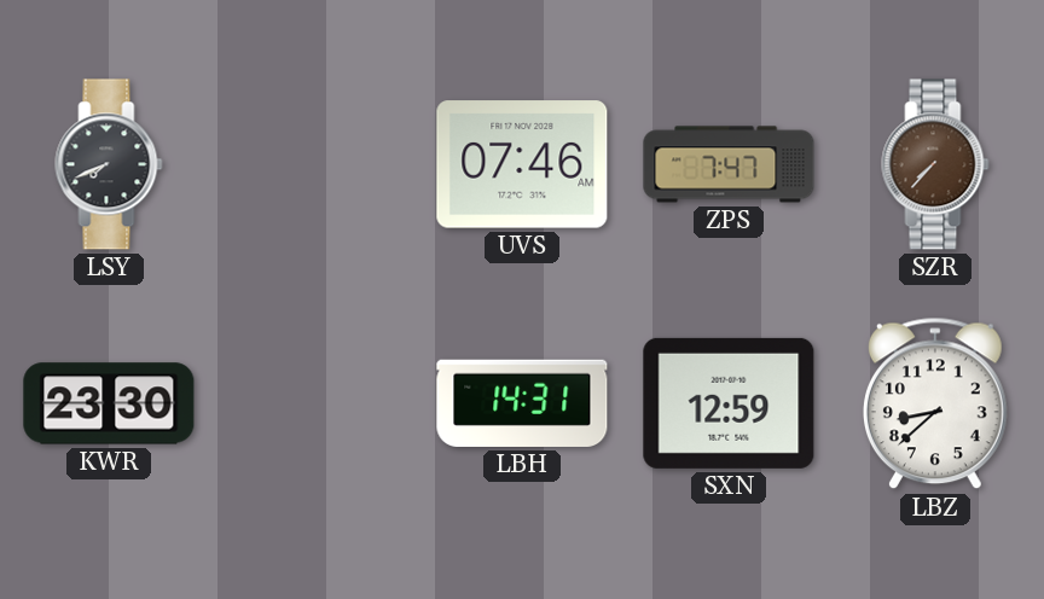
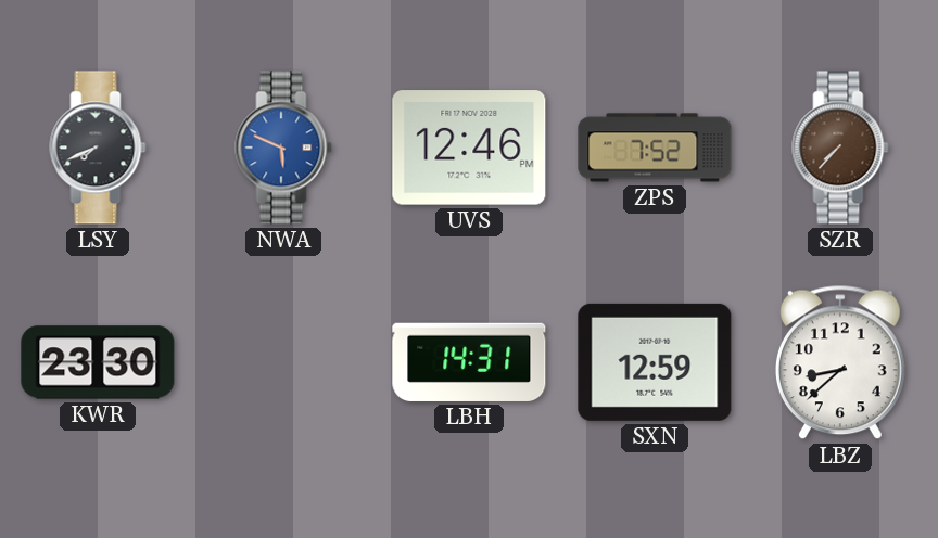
NWA: none -> 5:49 (283, 148)
UVS: 07:46 -> 12:46 (469, 148)
ZPS: 7:47 -> 7:52 (655, 148)
